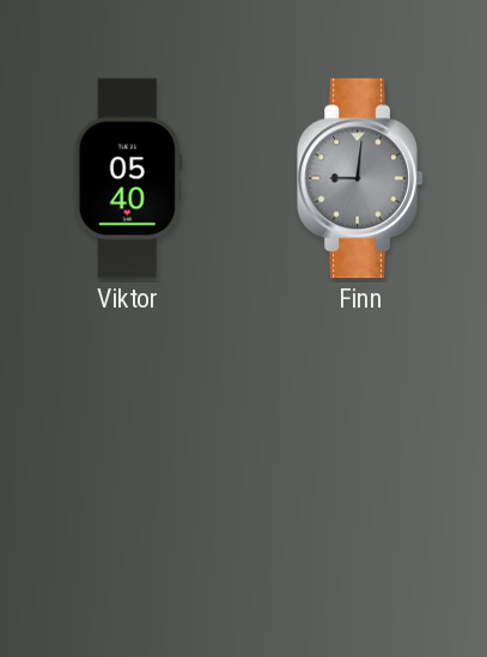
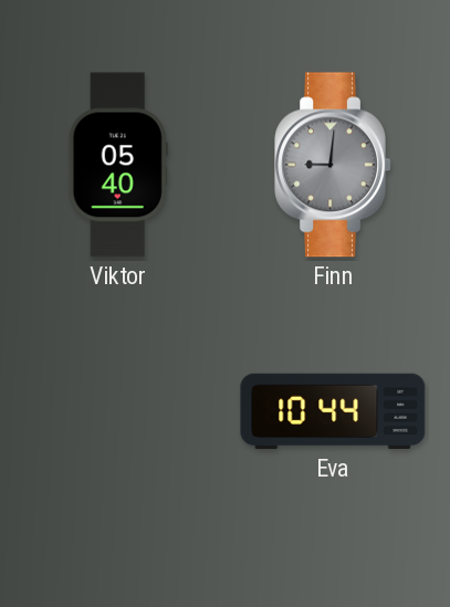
Eva: none -> 10:44 (333, 411)
